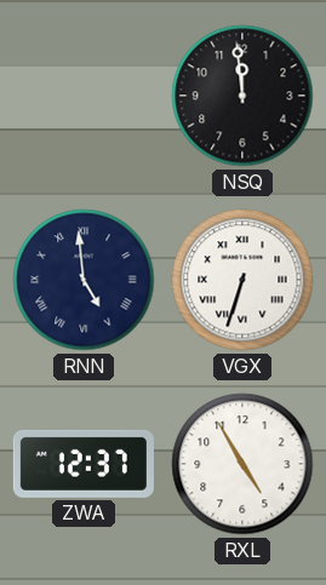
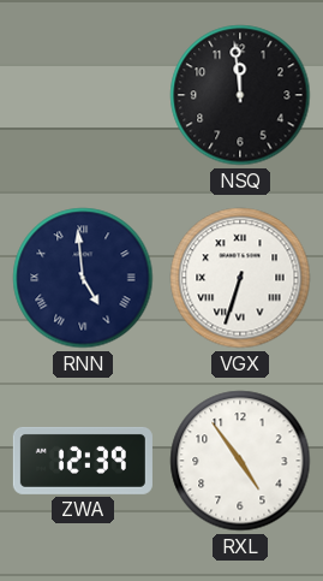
ZWA: 12:37 -> 12:39 (83, 461)
RXL: 4:55 -> 4:54 (240, 461)
